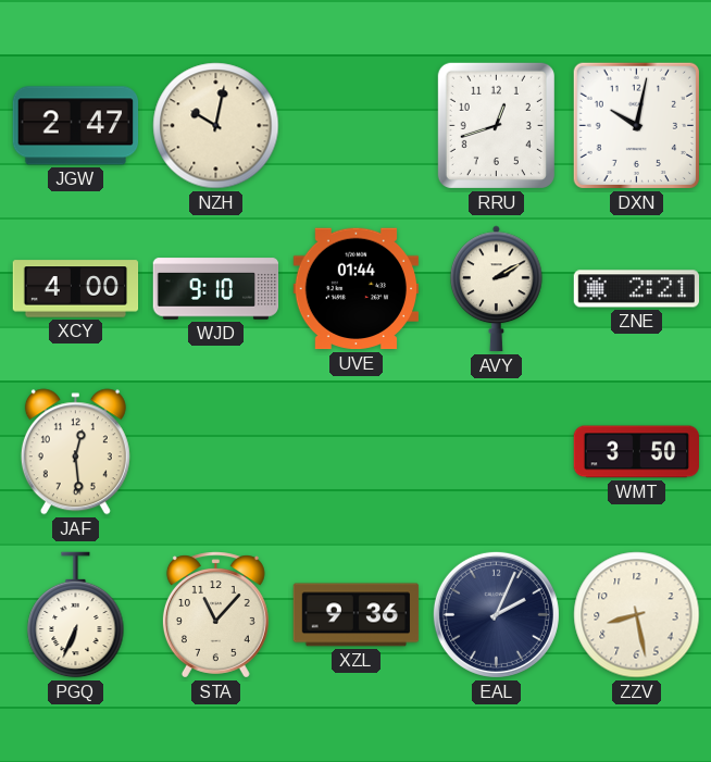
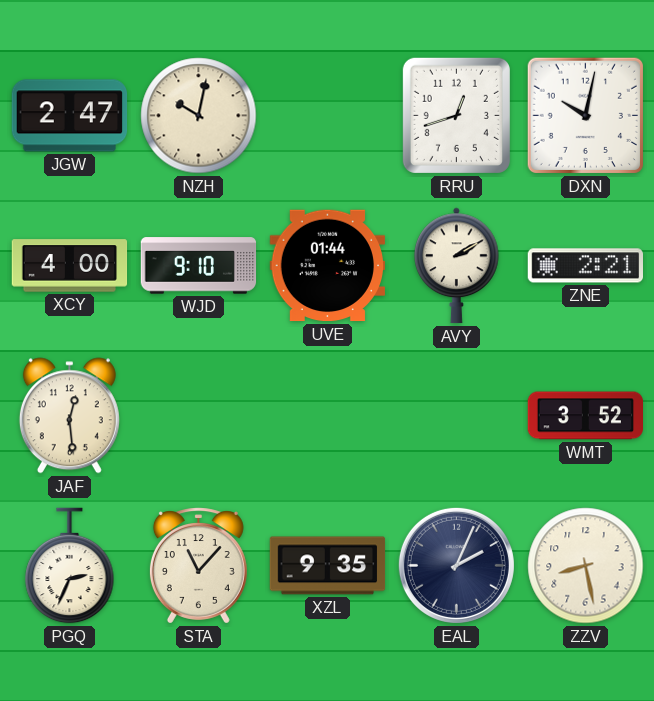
WMT: 3:50 -> 3:52 (586, 416)
PGQ: 6:34 -> 2:34 (70, 566)
XZL: 9:36 -> 9:35 (328, 566)
